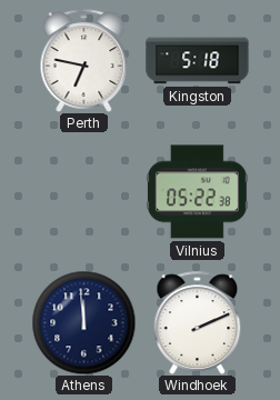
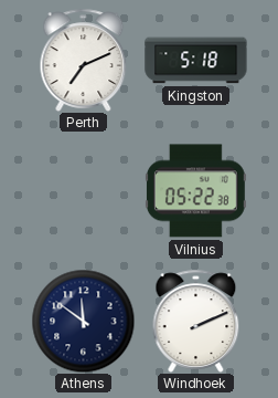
Perth: 6:47 -> 7:11 (84, 60)
Athens: 11:59 -> 11:51 (83, 321)
